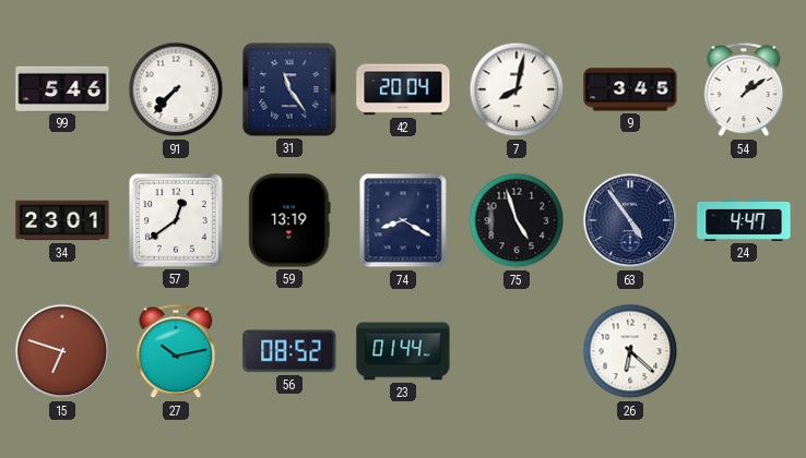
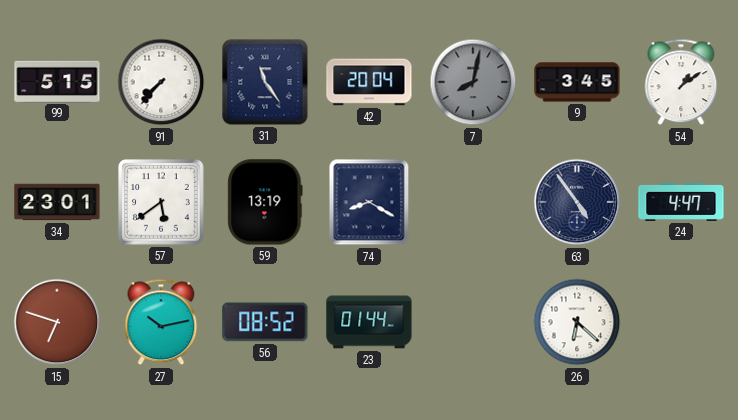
99: 5:46 -> 5:15 (57, 81)
7 dial: white -> grey (473, 82)
57: 12:39 -> 5:39 (162, 203)
75: 4:57 -> none (517, 220)
